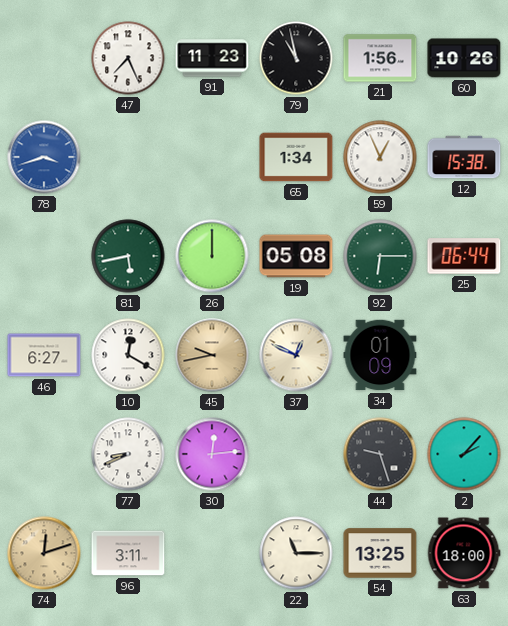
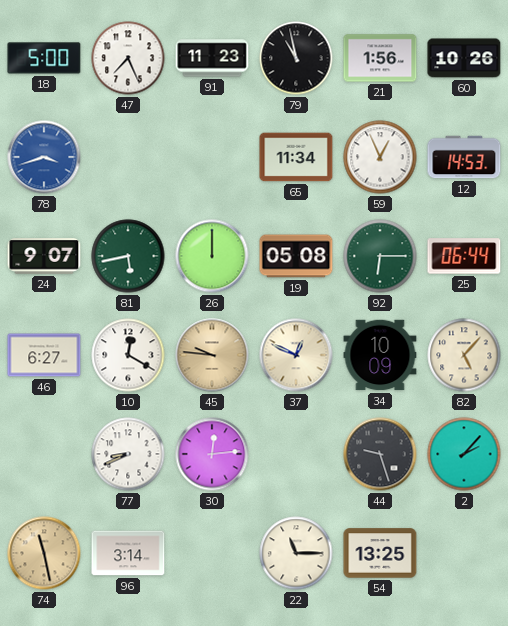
18: none -> 5:00 (44, 58)
65: 1:34 -> 11:34 (296, 157)
12: 15:38 -> 14:53 (464, 157)
24: none -> 9:07 (44, 256)
45: 9:43 -> 9:46 (212, 355)
34: 01:09 -> 10:09 (380, 355)
82: none -> 5:07 (464, 355)
74: 12:12 -> 11:28 (44, 553)
96: 3:11 -> 3:14 (128, 553)
63: 18:00 -> none (464, 553)
